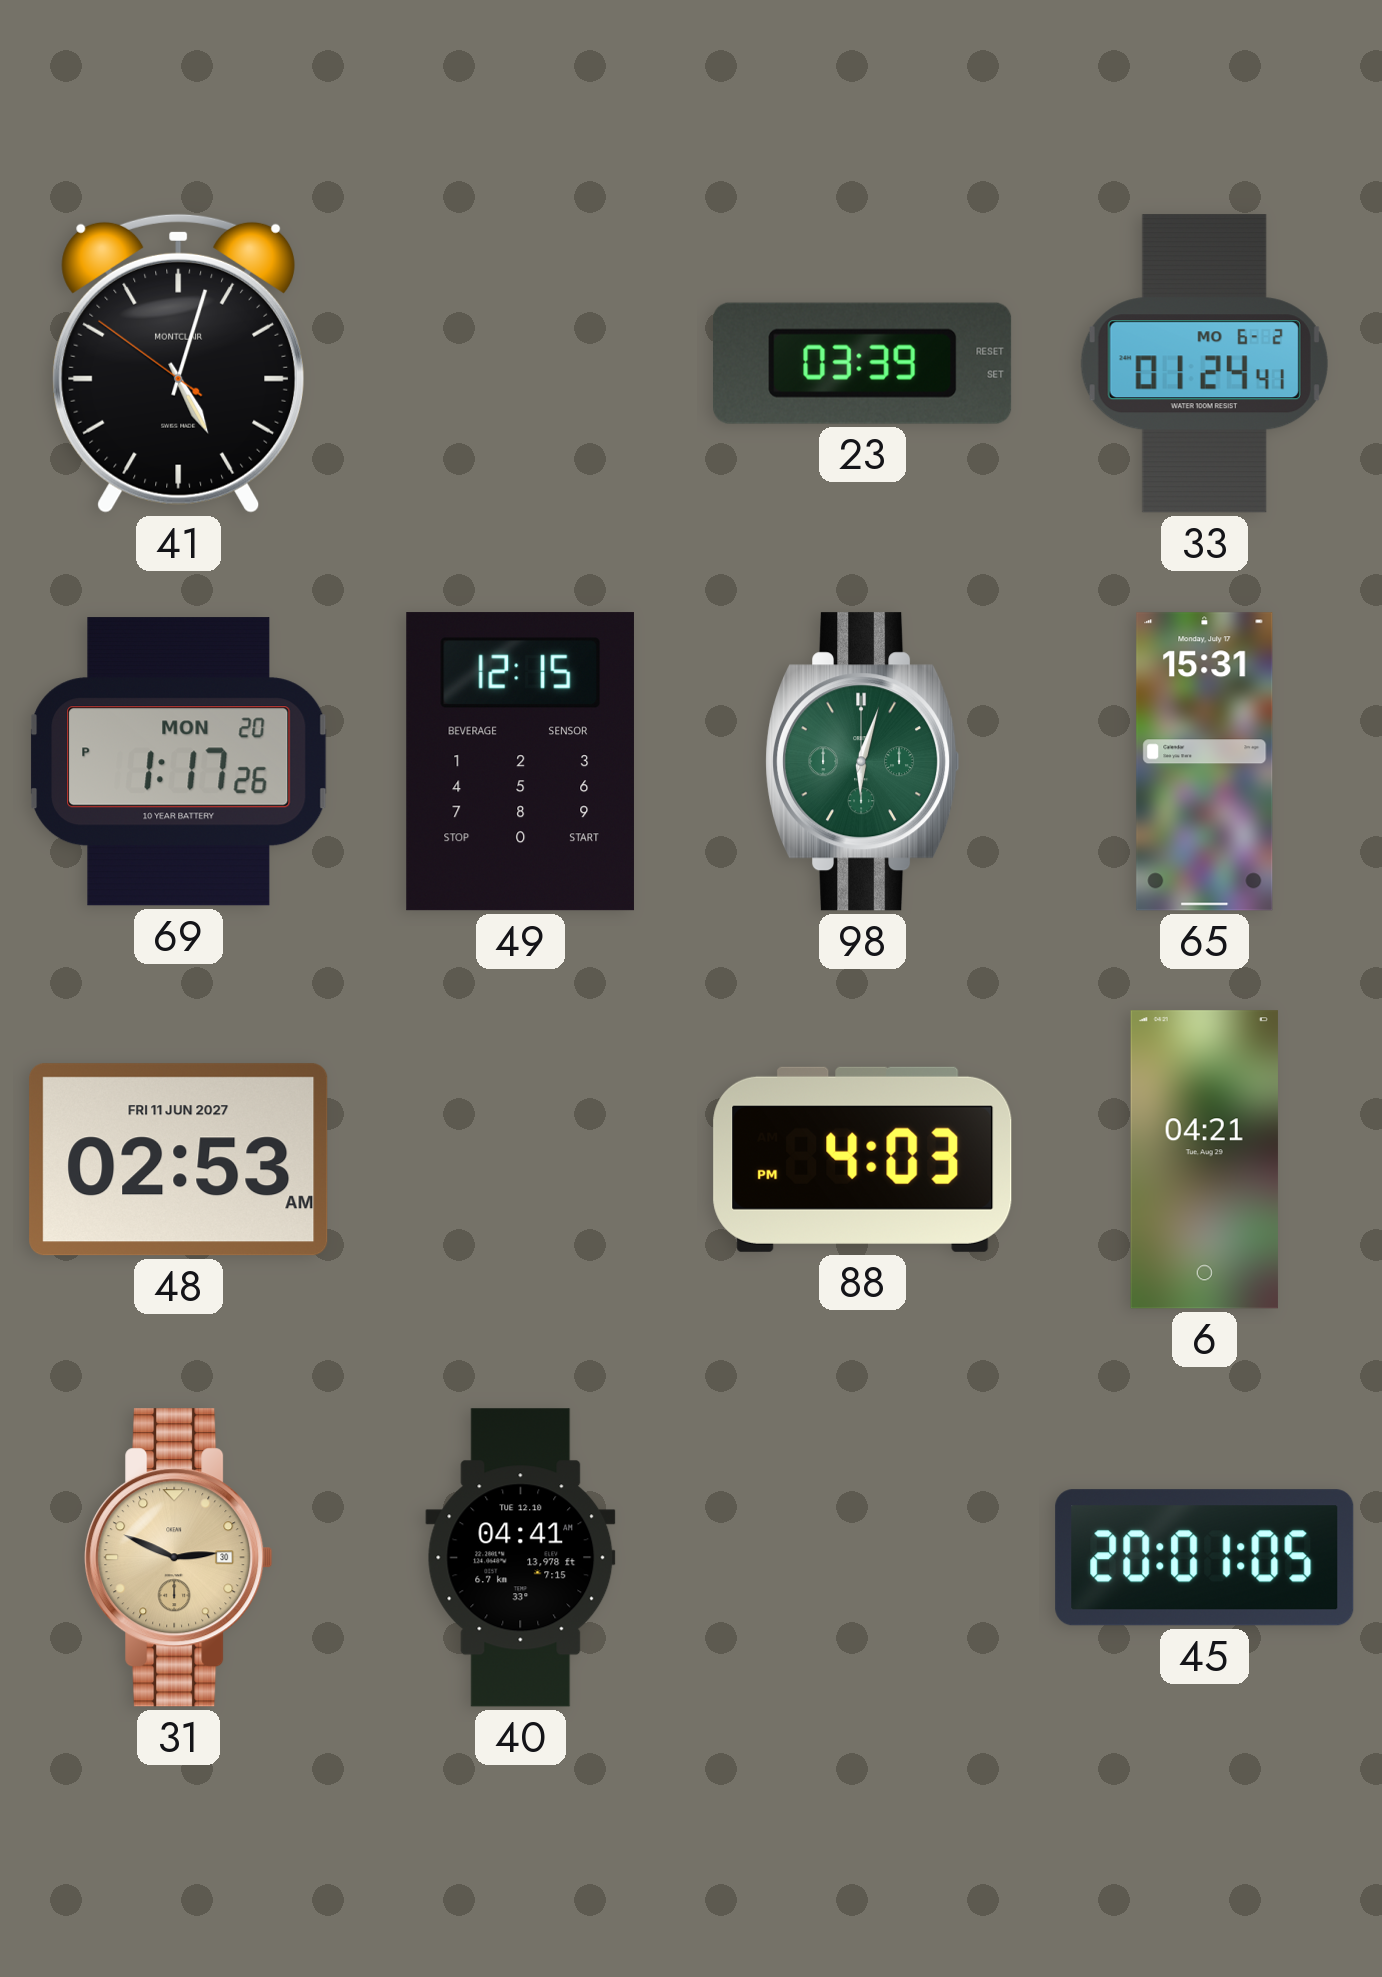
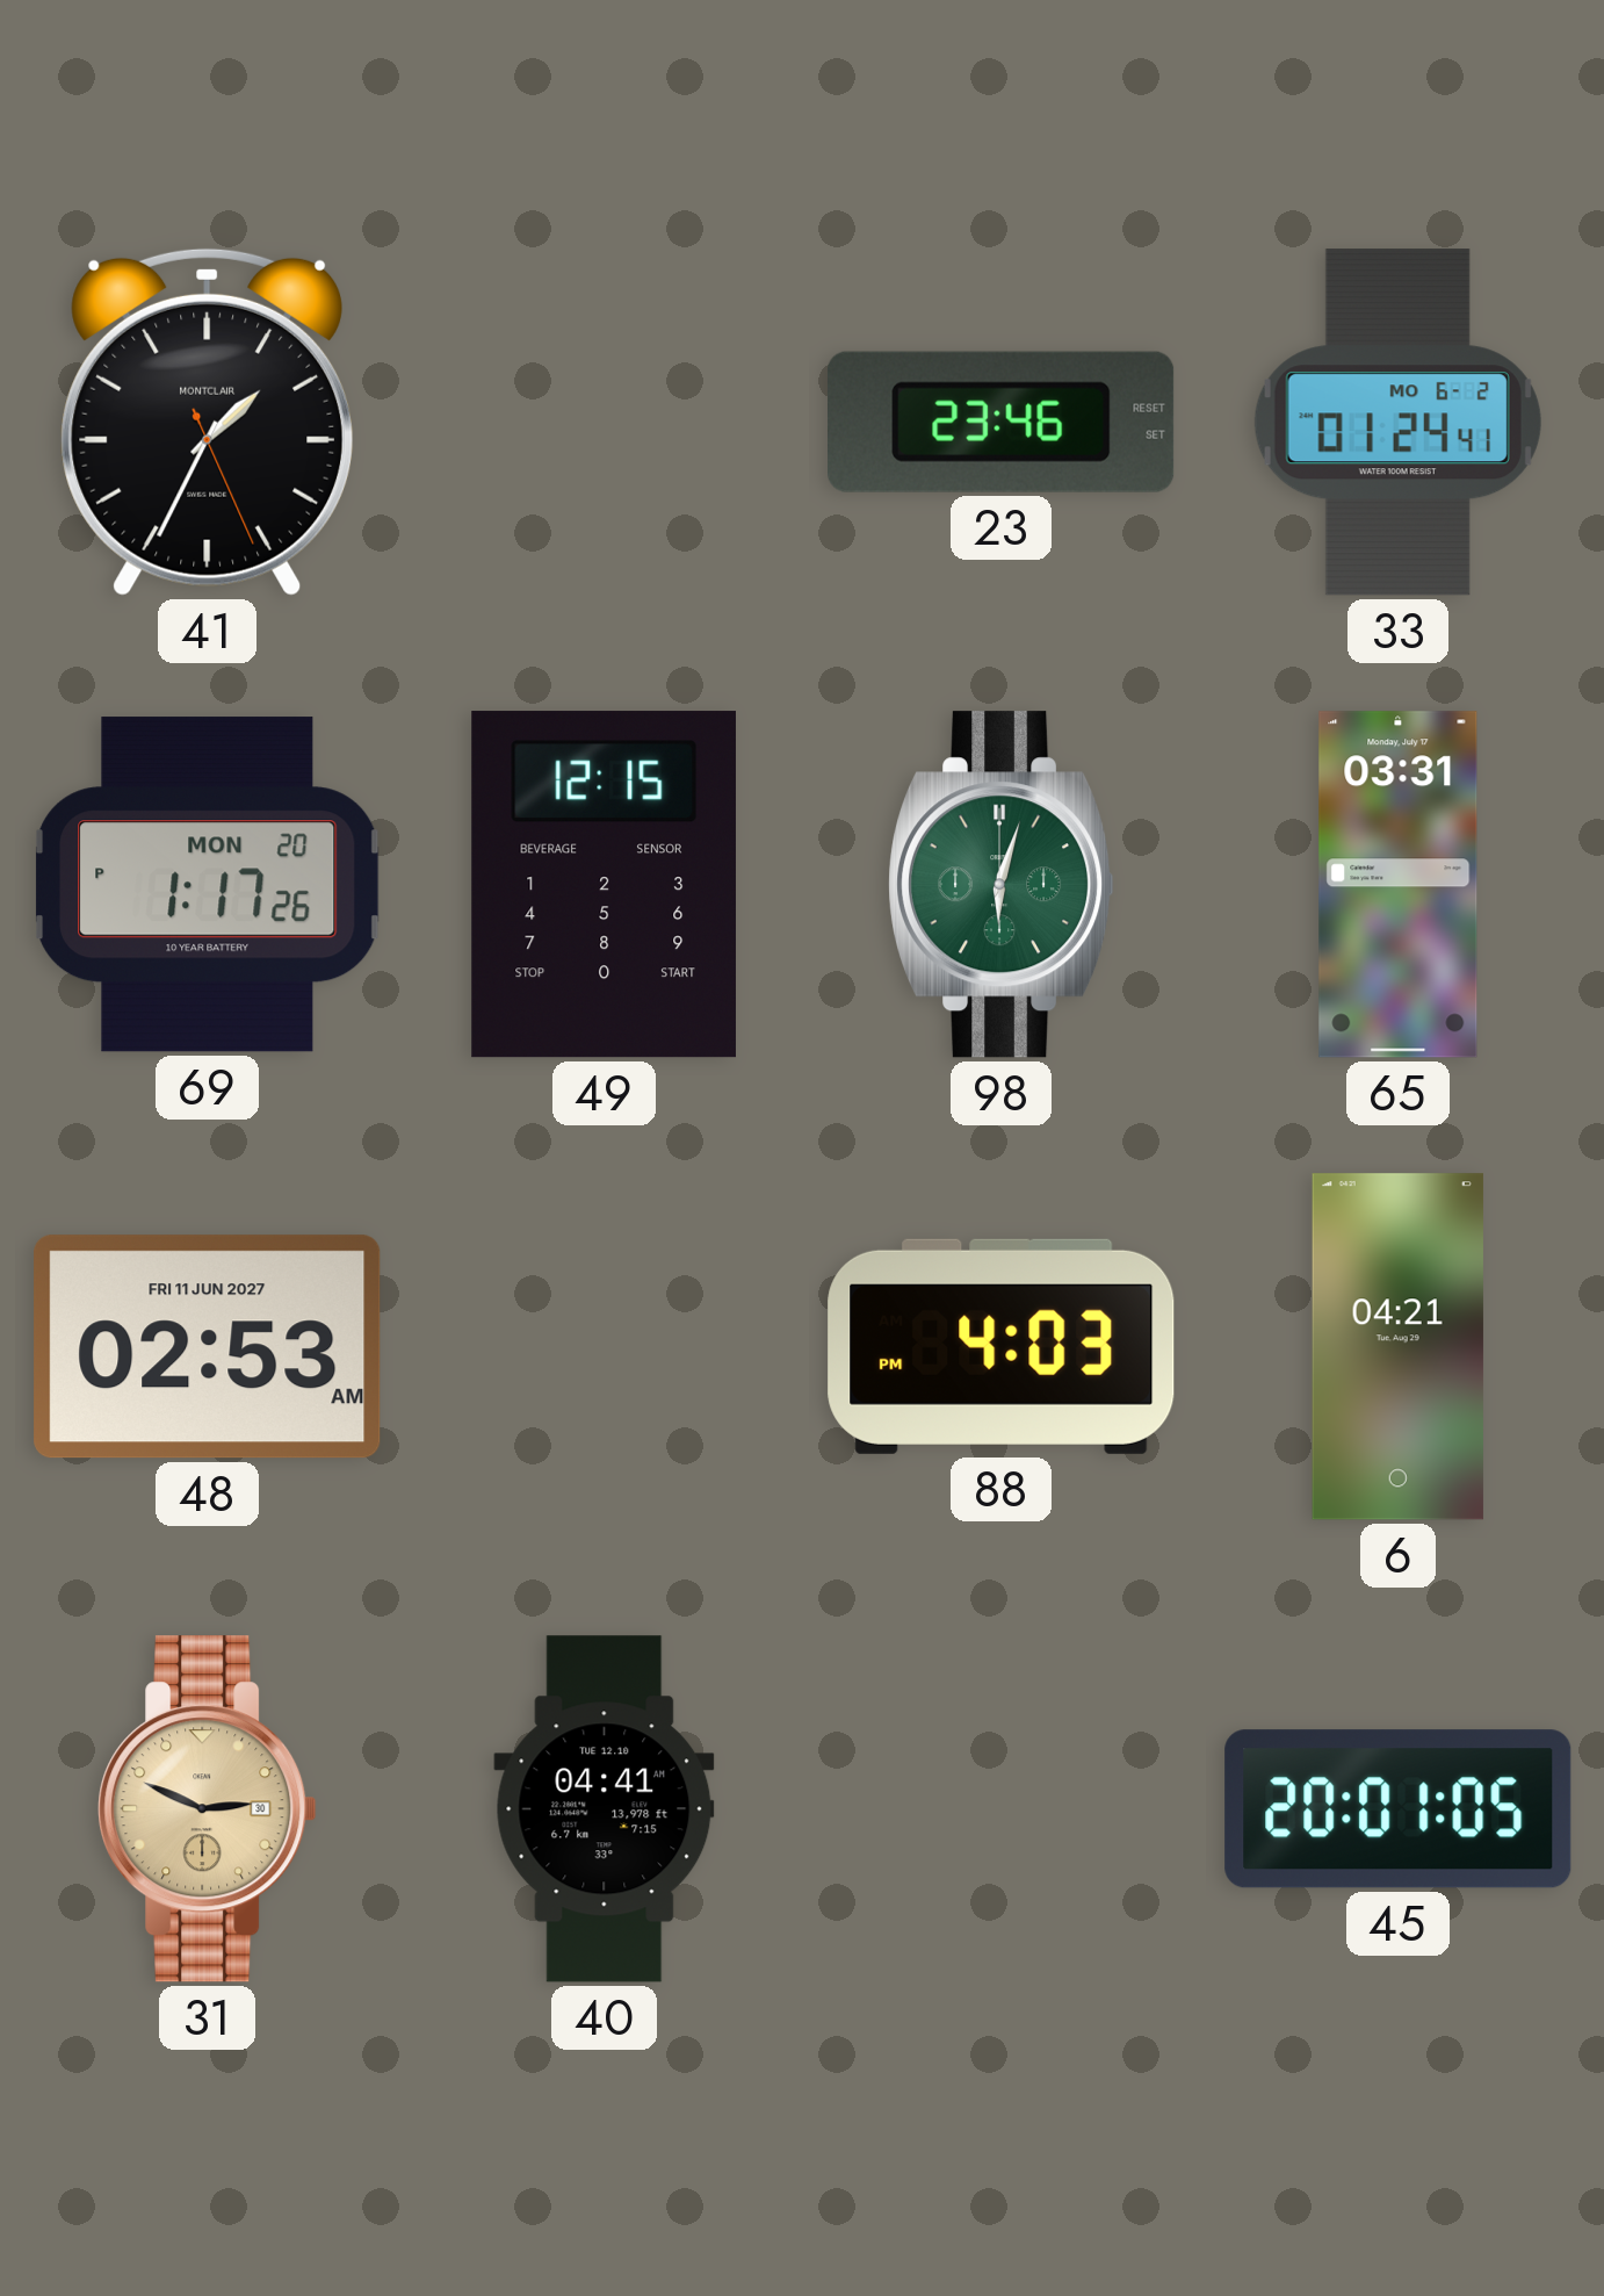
41: 5:02 -> 1:34 (208, 422)
23: 03:39 -> 23:46 (1002, 422)
65: 15:31 -> 03:31 (1399, 885)
